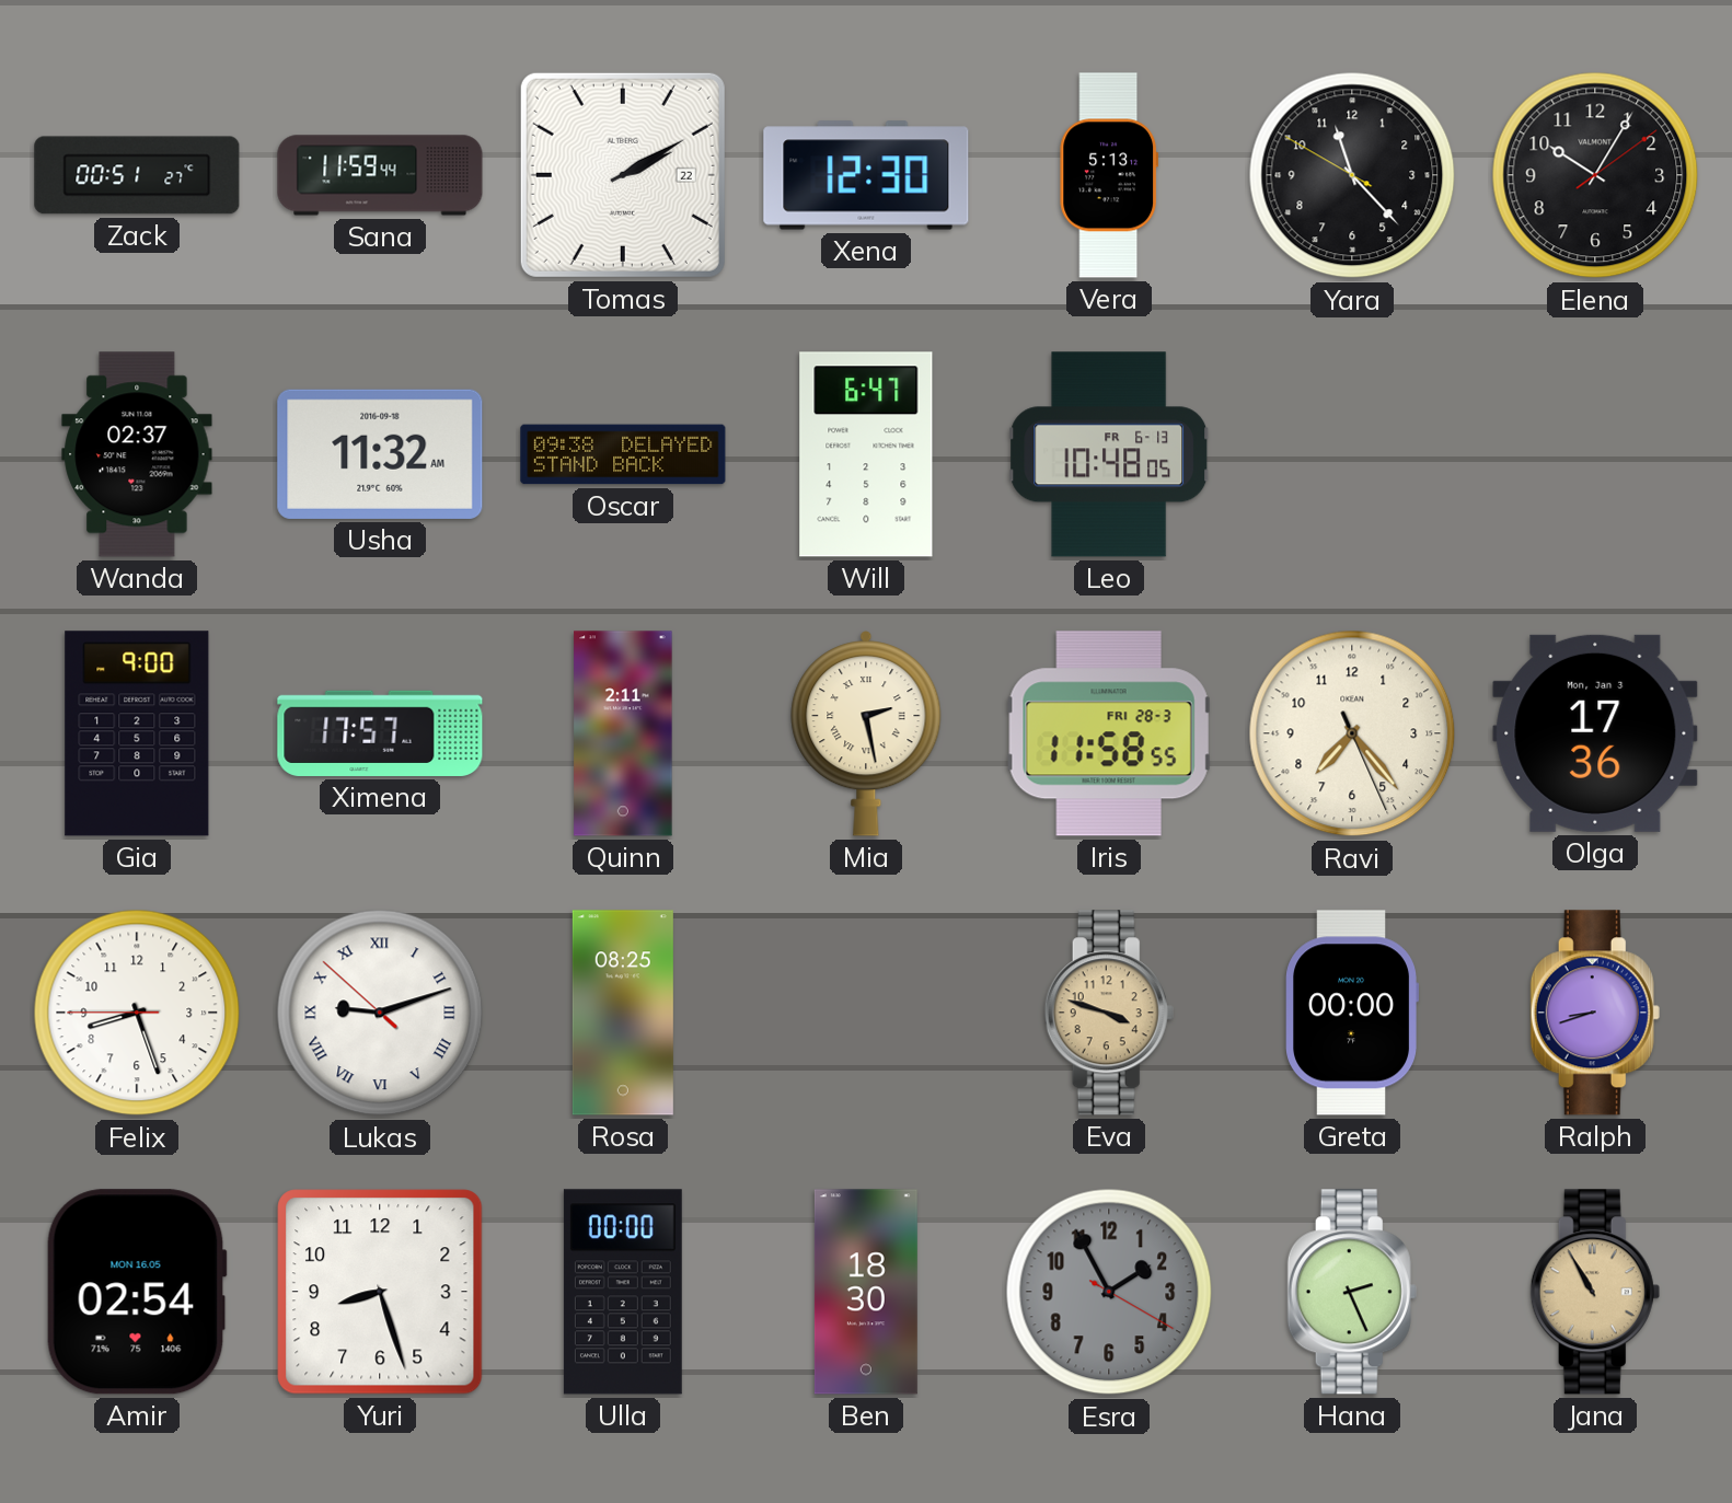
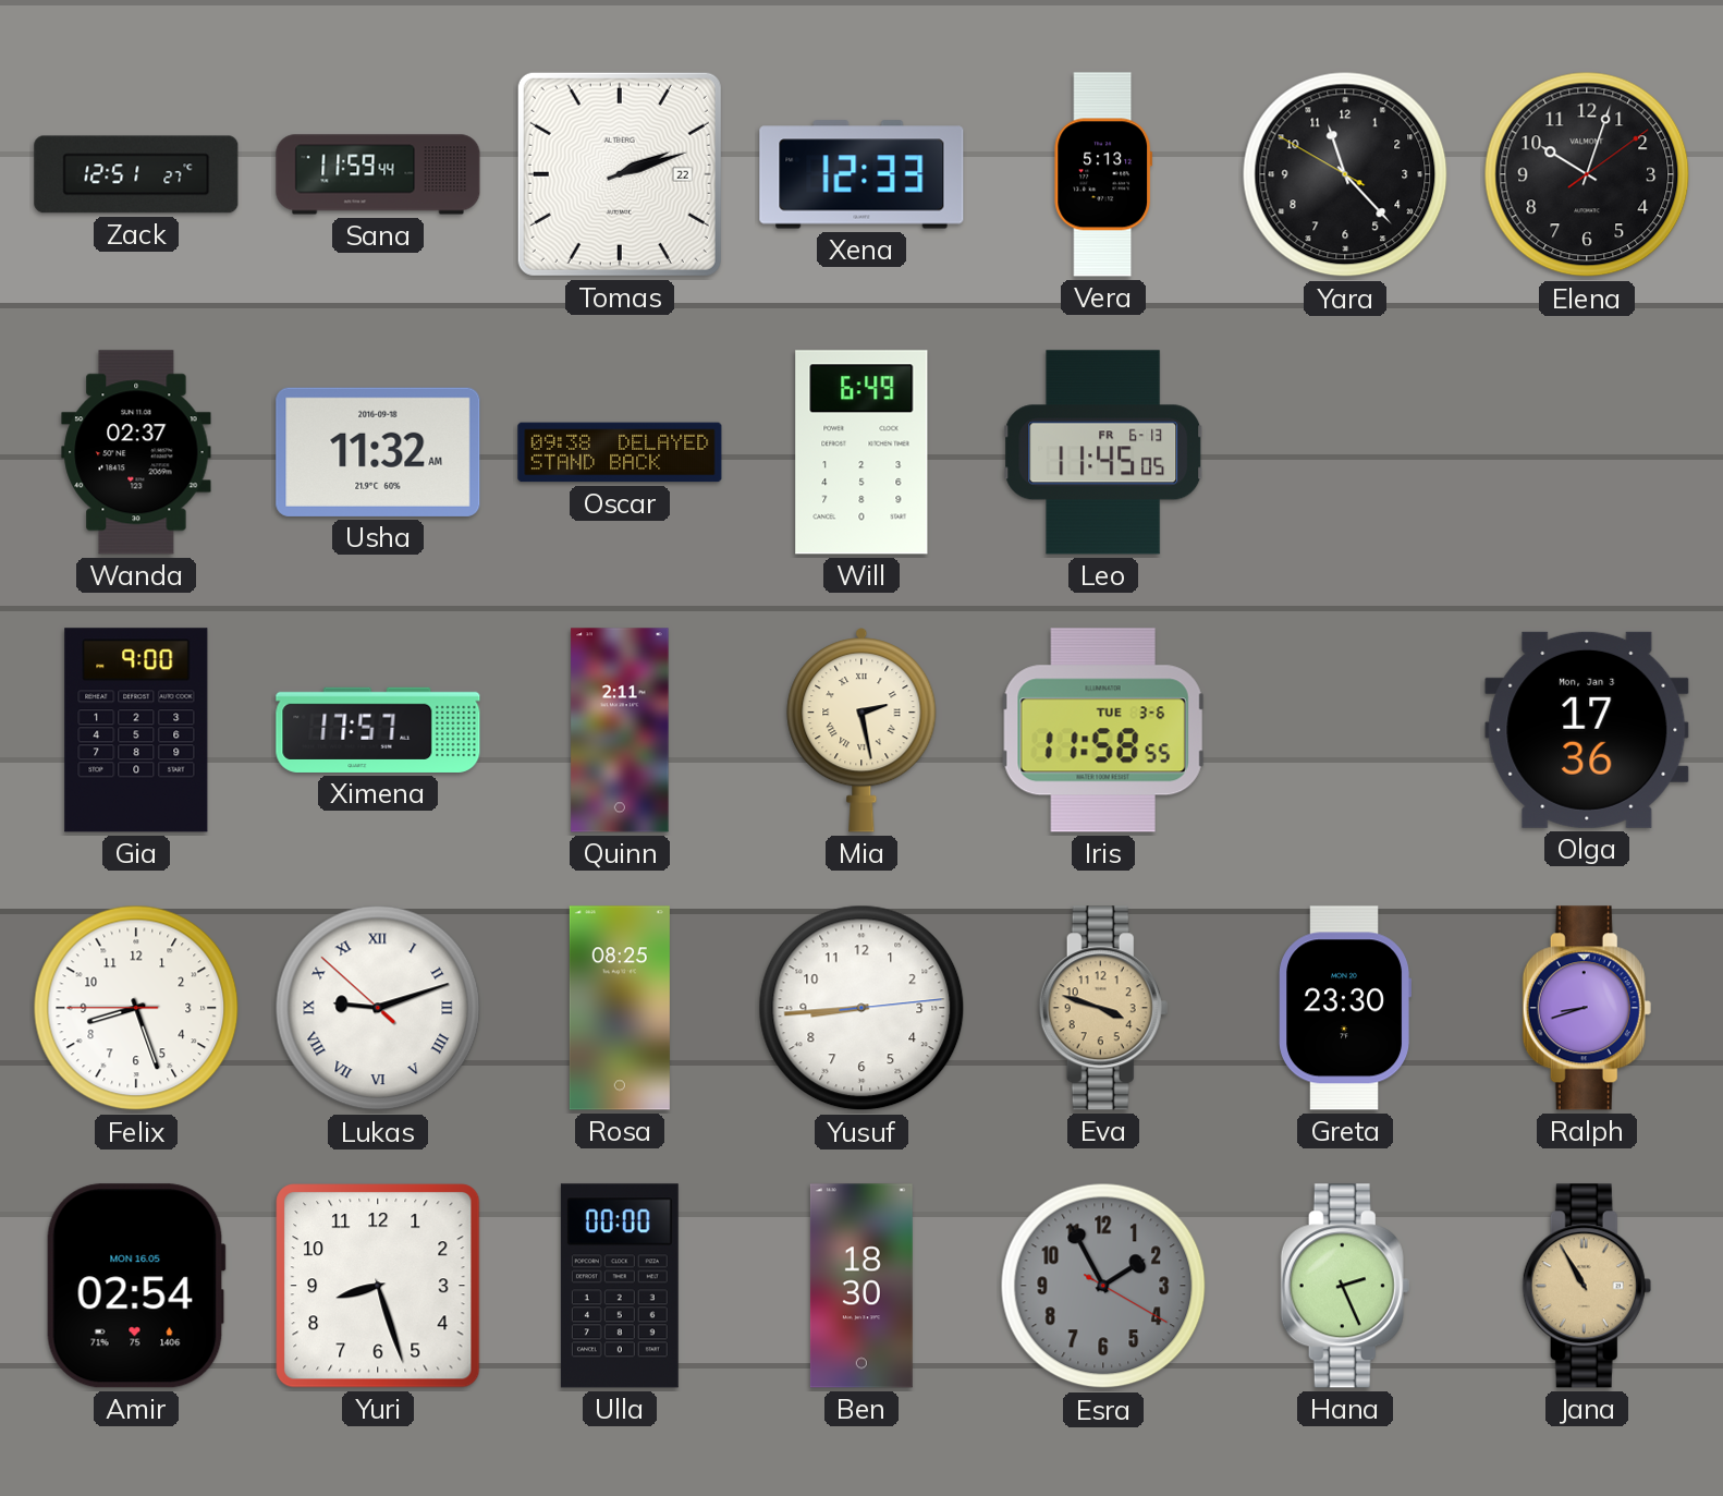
Zack: 00:51 -> 12:51 (136, 174)
Tomas: 2:10 -> 2:12 (620, 174)
Xena: 12:30 -> 12:33 (861, 174)
Elena: 10:05 -> 10:03 (1587, 174)
Will: 6:47 -> 6:49 (861, 452)
Leo: 10:48 -> 11:45 (1104, 452)
Iris date: FRI 28-3 -> TUE 3-6 (1103, 730)
Ravi: 7:23 -> none (1352, 733)
Yusuf: none -> 8:44 (861, 1008)
Greta: 00:00 -> 23:30 (1344, 1008)
